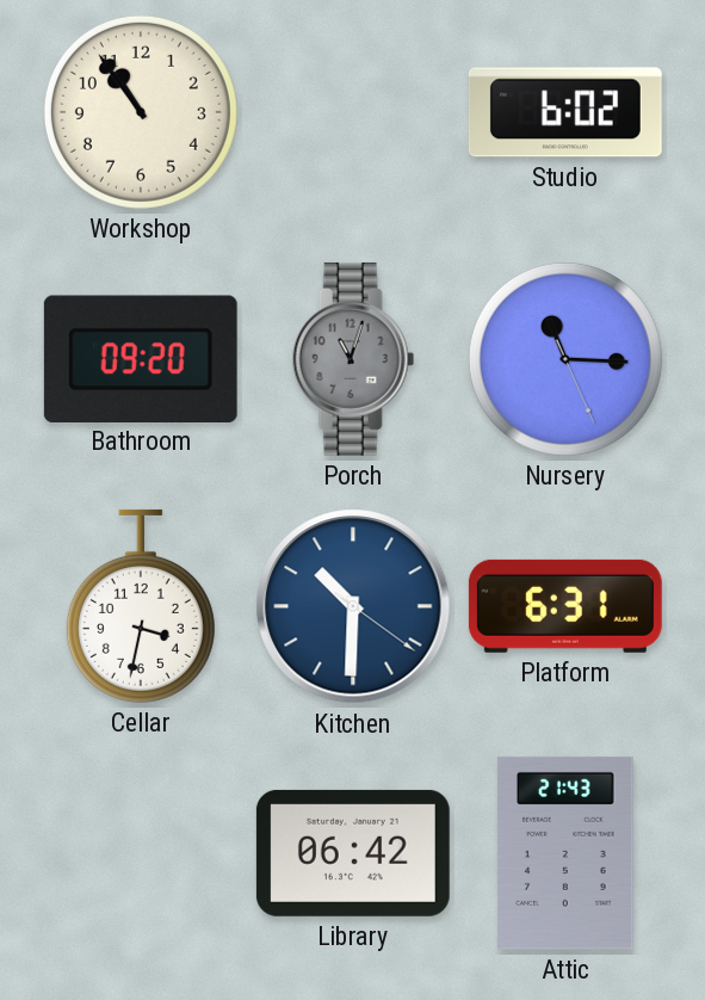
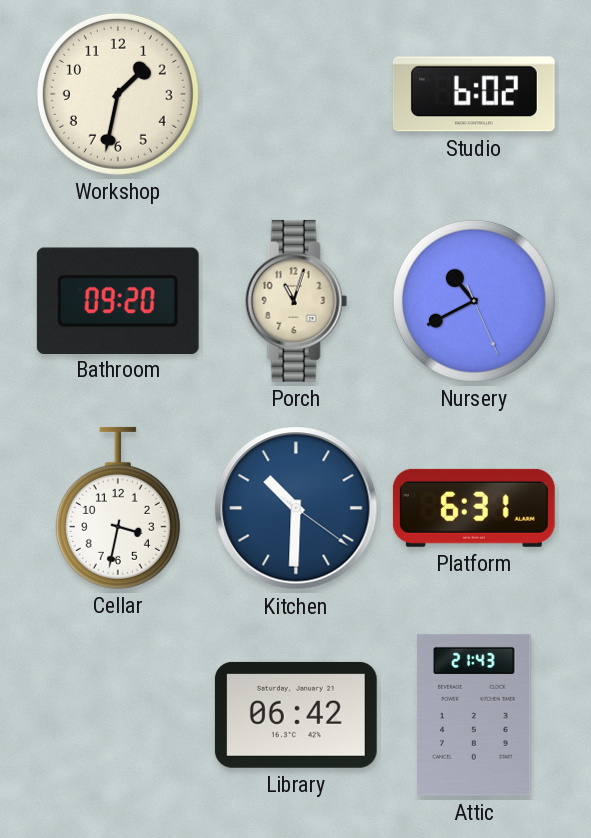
Workshop: 10:54 -> 1:32 (118, 94)
Porch dial: grey -> cream (296, 301)
Nursery: 11:15 -> 10:40 (474, 301)
